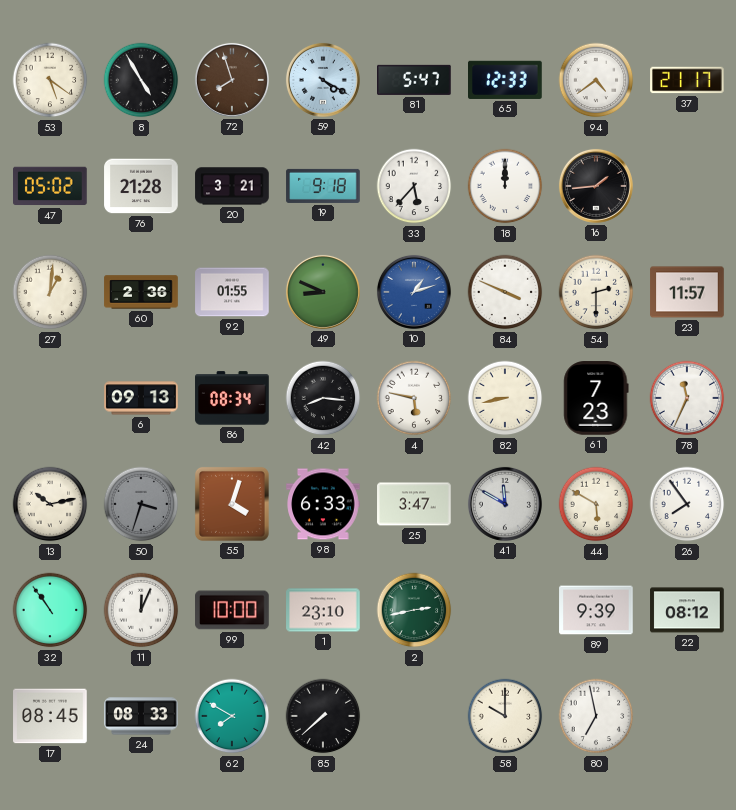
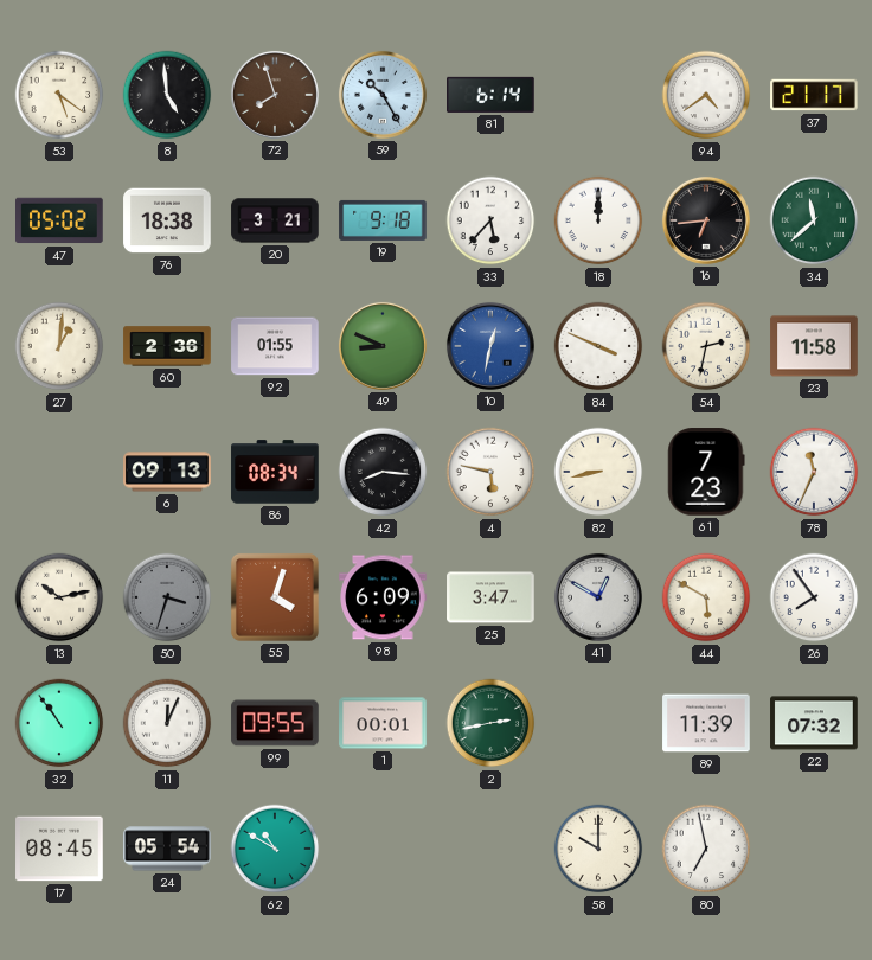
8: 4:55 -> 4:59 (167, 95)
59: 4:20 -> 10:25 (383, 95)
81: 5:47 -> 6:14 (492, 95)
65: 12:33 -> none (506, 80)
76: 21:28 -> 18:38 (167, 220)
16: 1:44 -> 6:44 (706, 220)
34: none -> 11:38 (814, 220)
10: 1:12 -> 12:32 (490, 346)
54: 2:30 -> 2:32 (706, 346)
23: 11:57 -> 11:58 (814, 346)
98: 6:33 -> 6:09 (383, 597)
41: 11:50 -> 12:50 (598, 597)
99: 10:00 -> 09:55 (275, 723)
1: 23:10 -> 00:01 (383, 723)
89: 9:39 -> 11:39 (706, 723)
22: 08:12 -> 07:32 (814, 723)
24: 08:33 -> 05:54 (167, 849)
62: 7:50 -> 10:50 (275, 849)
85: 7:38 -> none (323, 716)
